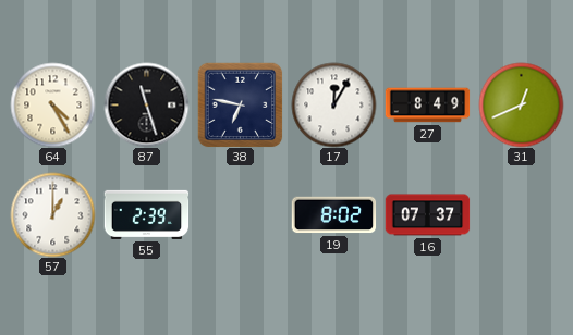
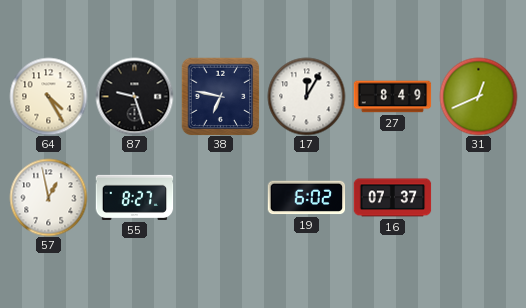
87: 11:27 -> 9:27 (134, 96)
57: 1:00 -> 12:58 (48, 197)
55: 2:39 -> 8:27 (134, 197)
19: 8:02 -> 6:02 (306, 198)
